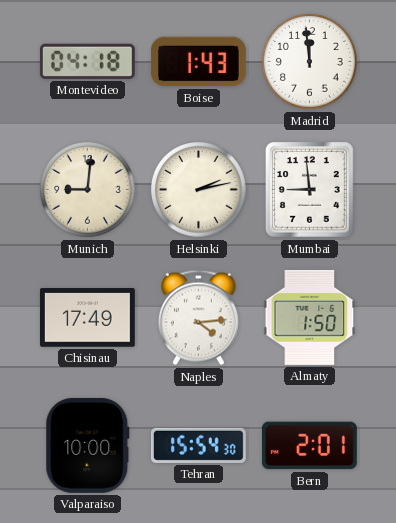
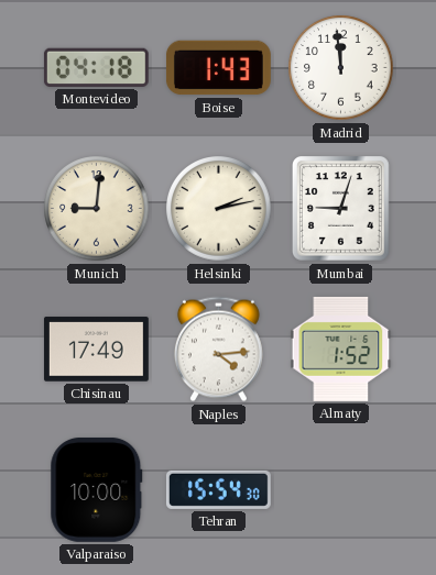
Mumbai: 8:59 -> 9:03 (341, 209)
Almaty: 1:50 -> 1:52 (341, 349)
Bern: 2:01 -> none (309, 446)
